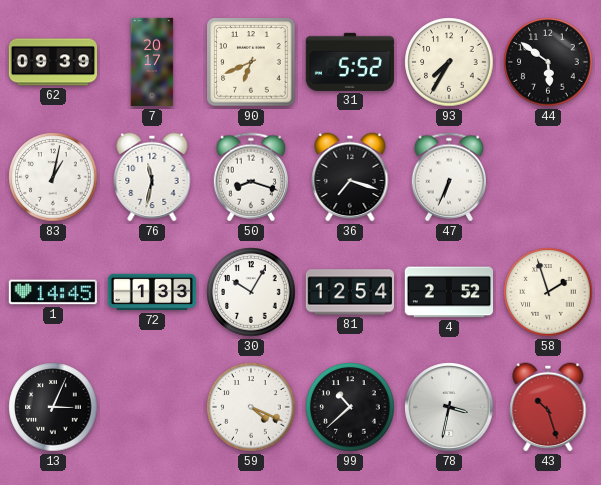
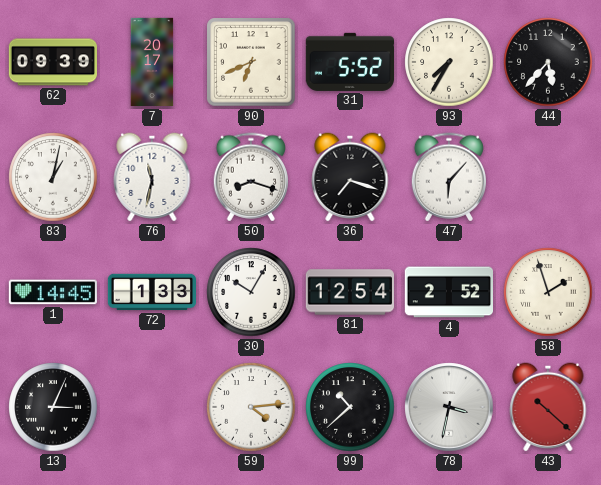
44: 5:51 -> 5:37 (548, 62)
47: 6:34 -> 6:07 (448, 177)
59: 4:19 -> 4:14 (251, 407)
43: 10:27 -> 10:22 (548, 407)
